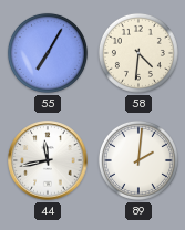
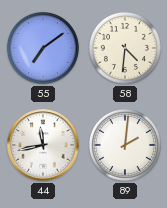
55: 7:05 -> 7:09 (43, 48)
